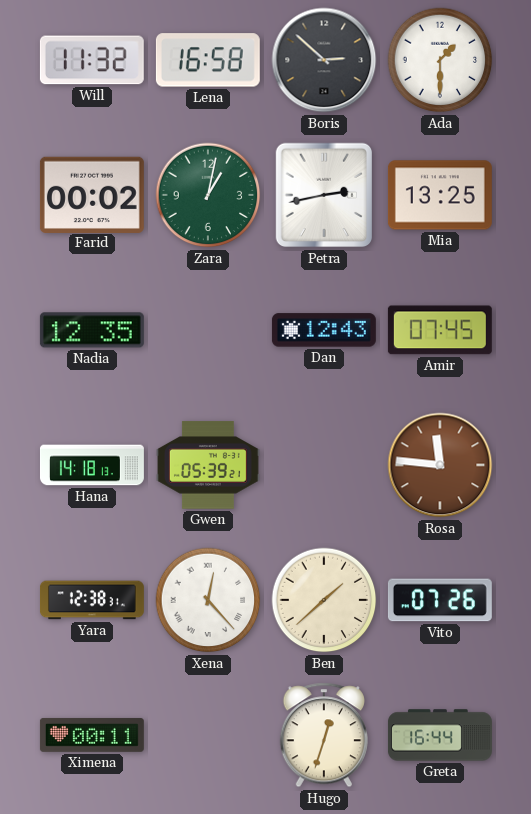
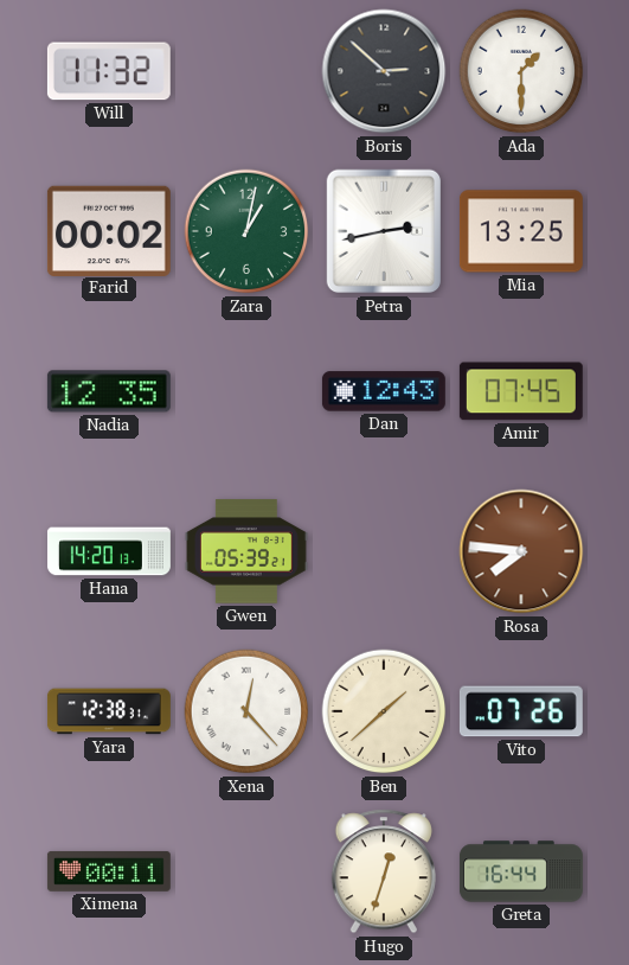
Lena: 16:58 -> none (208, 60)
Hana: 14:18 -> 14:20 (109, 551)
Rosa: 11:46 -> 7:46 (521, 551)
